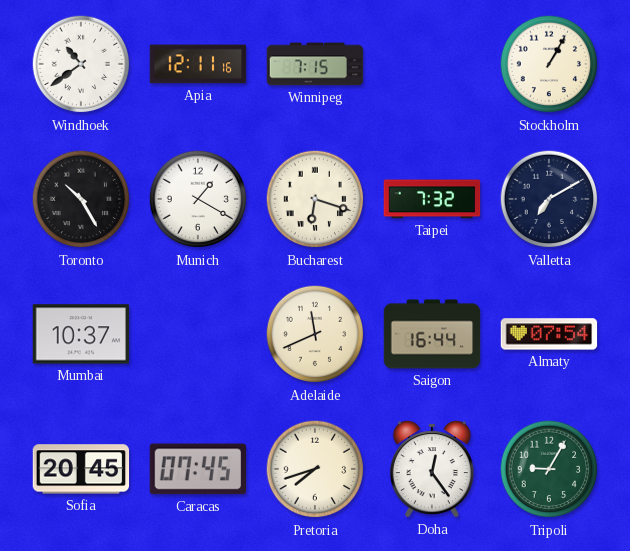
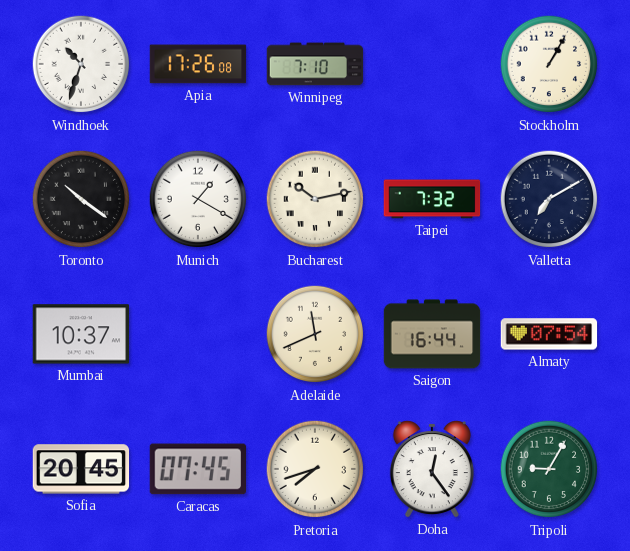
Windhoek: 10:39 -> 10:33 (81, 64)
Apia: 12:11 -> 17:26 (198, 64)
Winnipeg: 7:15 -> 7:10 (315, 64)
Toronto: 10:25 -> 10:21 (81, 199)
Bucharest: 6:18 -> 10:13 (315, 199)
